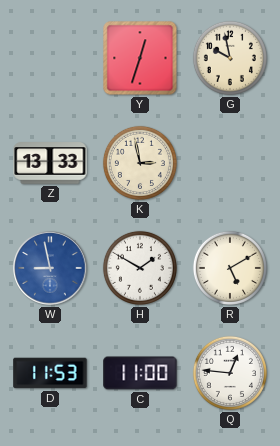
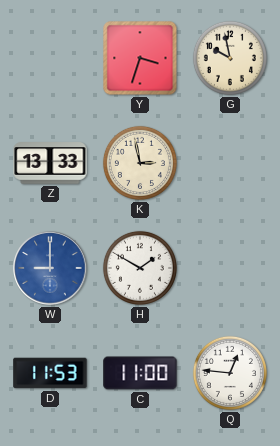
Y: 12:33 -> 3:33 (140, 58)
W: 8:58 -> 9:00 (50, 268)
R: 5:10 -> none (230, 268)
